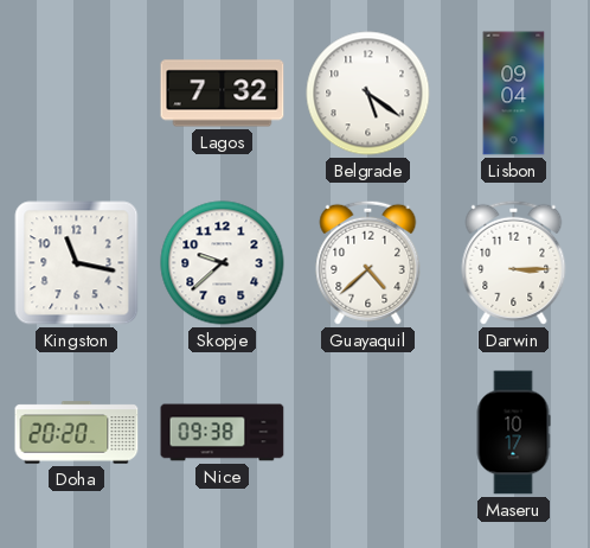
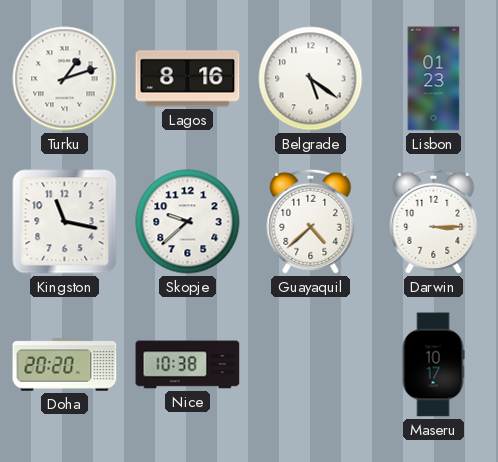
Turku: none -> 1:12 (65, 79)
Lagos: 7:32 -> 8:16 (188, 79)
Lisbon: 09:04 -> 01:23 (434, 79)
Nice: 09:38 -> 10:38 (188, 365)
